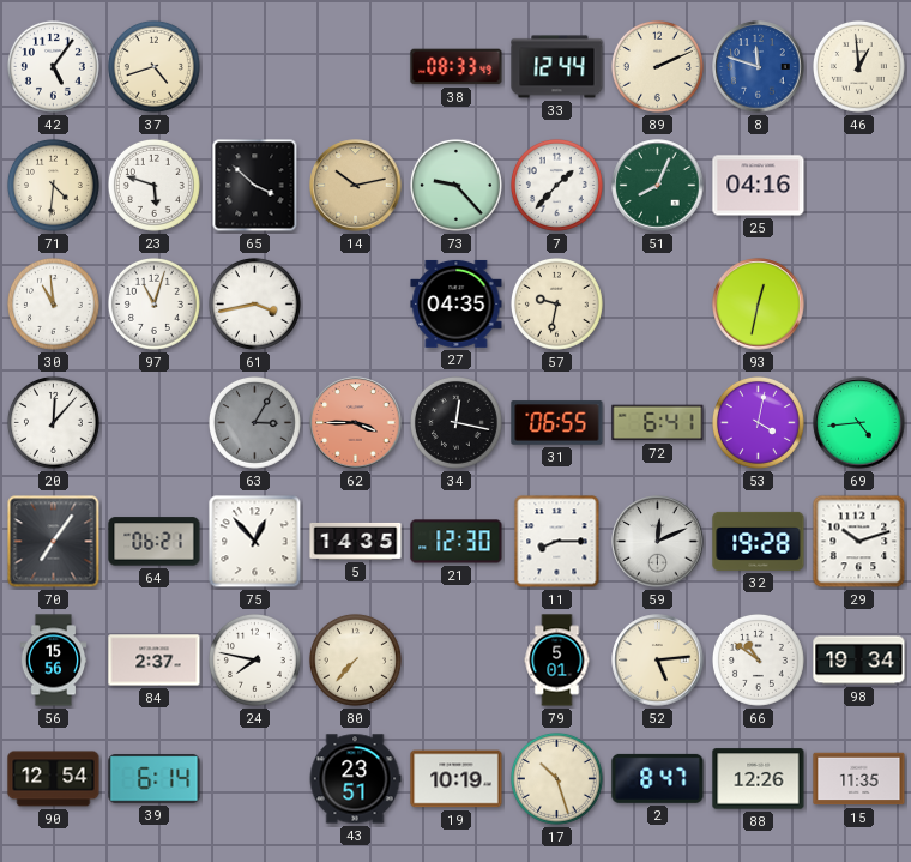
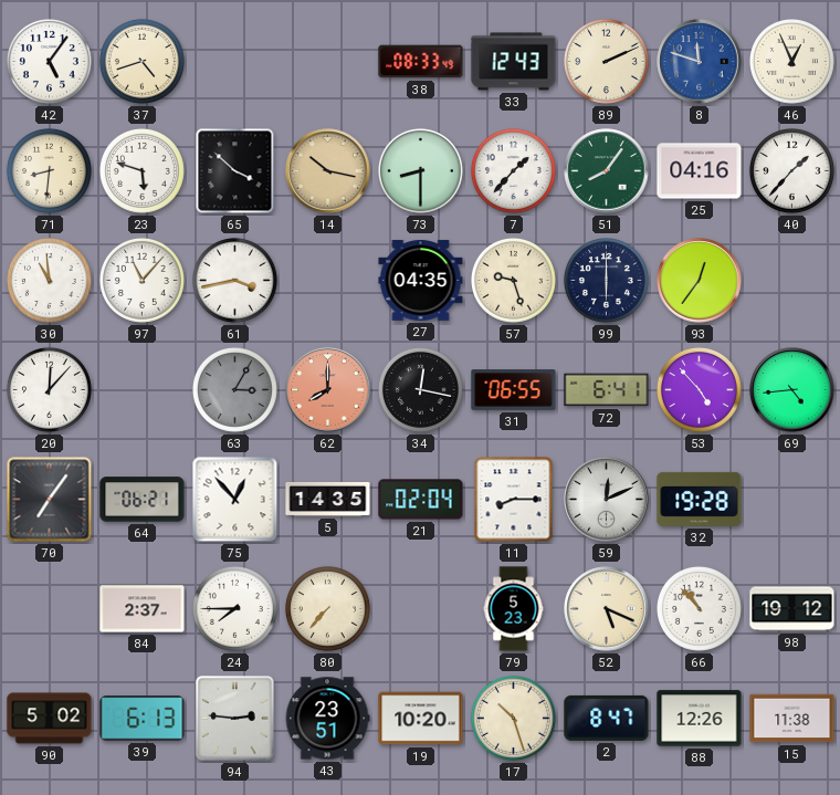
33: 12:44 -> 12:43 (514, 62)
46: 12:59 -> 12:56 (791, 61)
71: 4:31 -> 8:31 (49, 170)
14: 10:13 -> 10:17 (328, 171)
73: 9:23 -> 8:30 (420, 170)
51: 8:04 -> 8:06 (607, 171)
40: none -> 1:37 (791, 170)
97: 11:03 -> 11:07 (141, 280)
57: 9:32 -> 9:27 (513, 280)
99: none -> 6:00 (606, 280)
93: 12:32 -> 12:36 (700, 281)
62: 3:45 -> 8:00 (328, 390)
53: 4:02 -> 4:53 (699, 389)
21: 12:30 -> 02:04 (421, 500)
29: 10:12 -> none (859, 542)
56: 15:56 -> none (54, 661)
24: 7:47 -> 7:45 (234, 608)
79: 5:01 -> 5:23 (514, 609)
52: 5:14 -> 5:19 (607, 609)
66: 10:51 -> 10:53 (699, 608)
98: 19:34 -> 19:12 (792, 609)
90: 12:54 -> 5:02 (50, 719)
39: 6:14 -> 6:13 (143, 719)
94: none -> 2:46 (235, 719)
19: 10:19 -> 10:20 (421, 719)
15: 11:35 -> 11:38 (792, 719)
